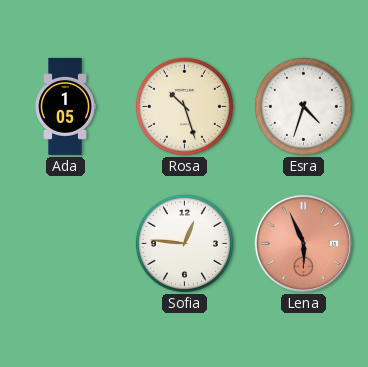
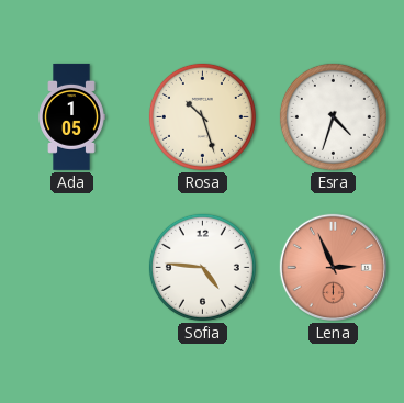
Sofia: 12:46 -> 4:46 (202, 267)
Lena: 5:56 -> 2:56 (333, 267)
